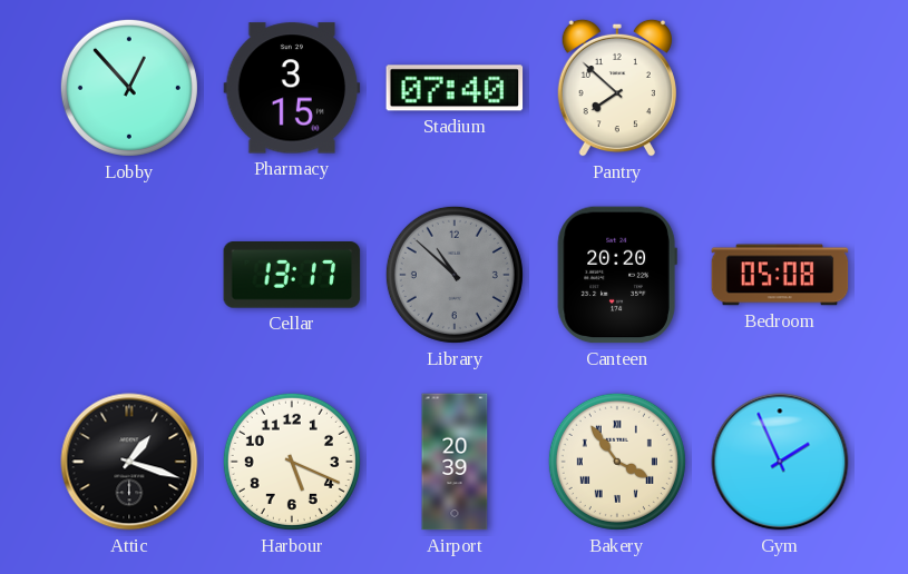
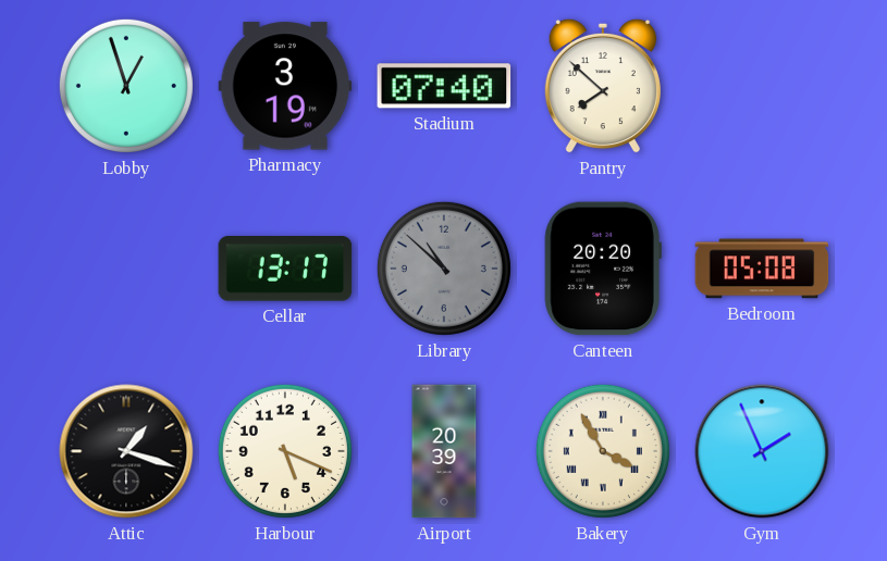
Lobby: 12:53 -> 12:57 (126, 86)
Pharmacy: 3:15 -> 3:19 (285, 86)
Bakery: 3:54 -> 3:55 (603, 451)
